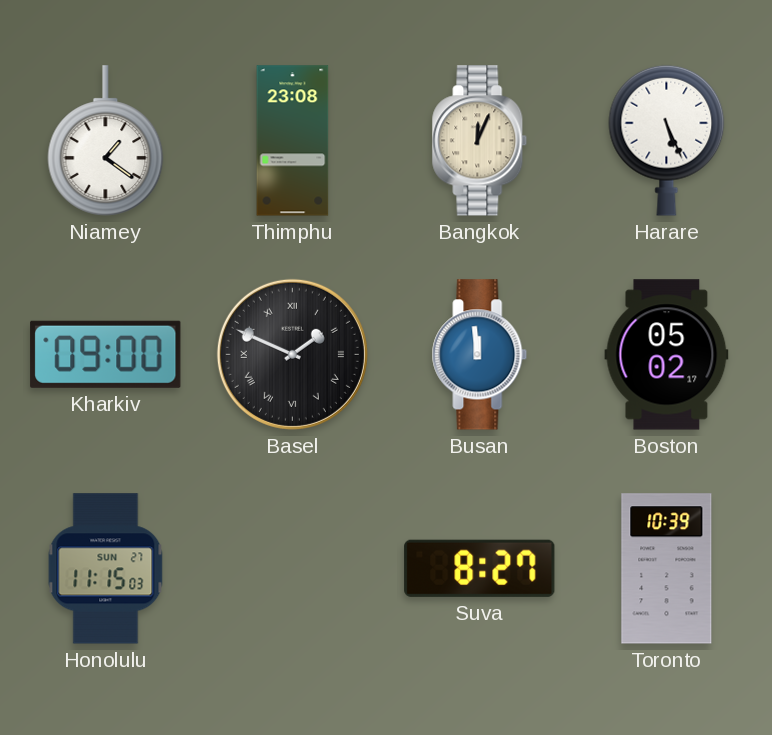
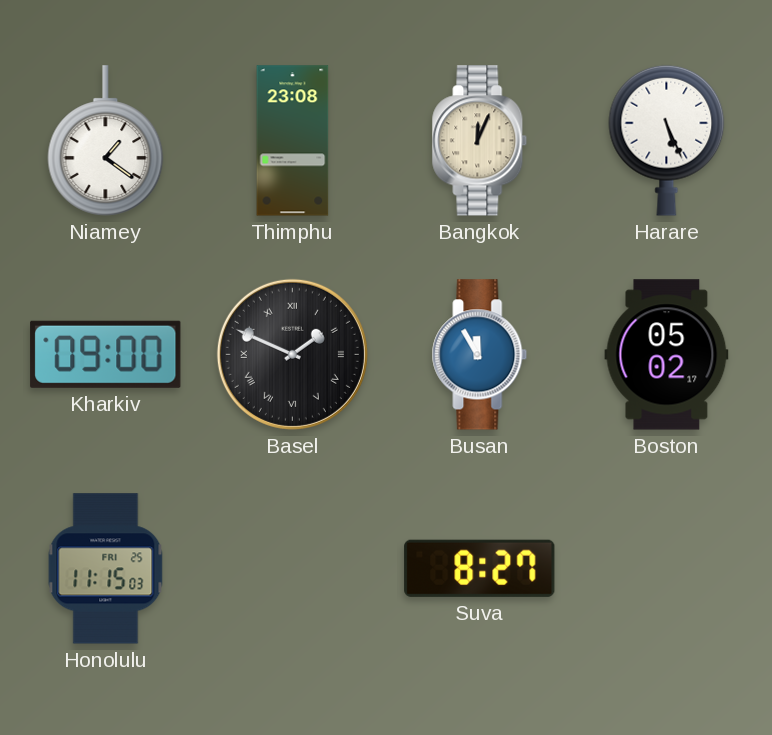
Busan: 11:59 -> 11:55 (480, 355)
Honolulu date: SUN 27 -> FRI 25 (106, 569)
Toronto: 10:39 -> none (667, 569)
